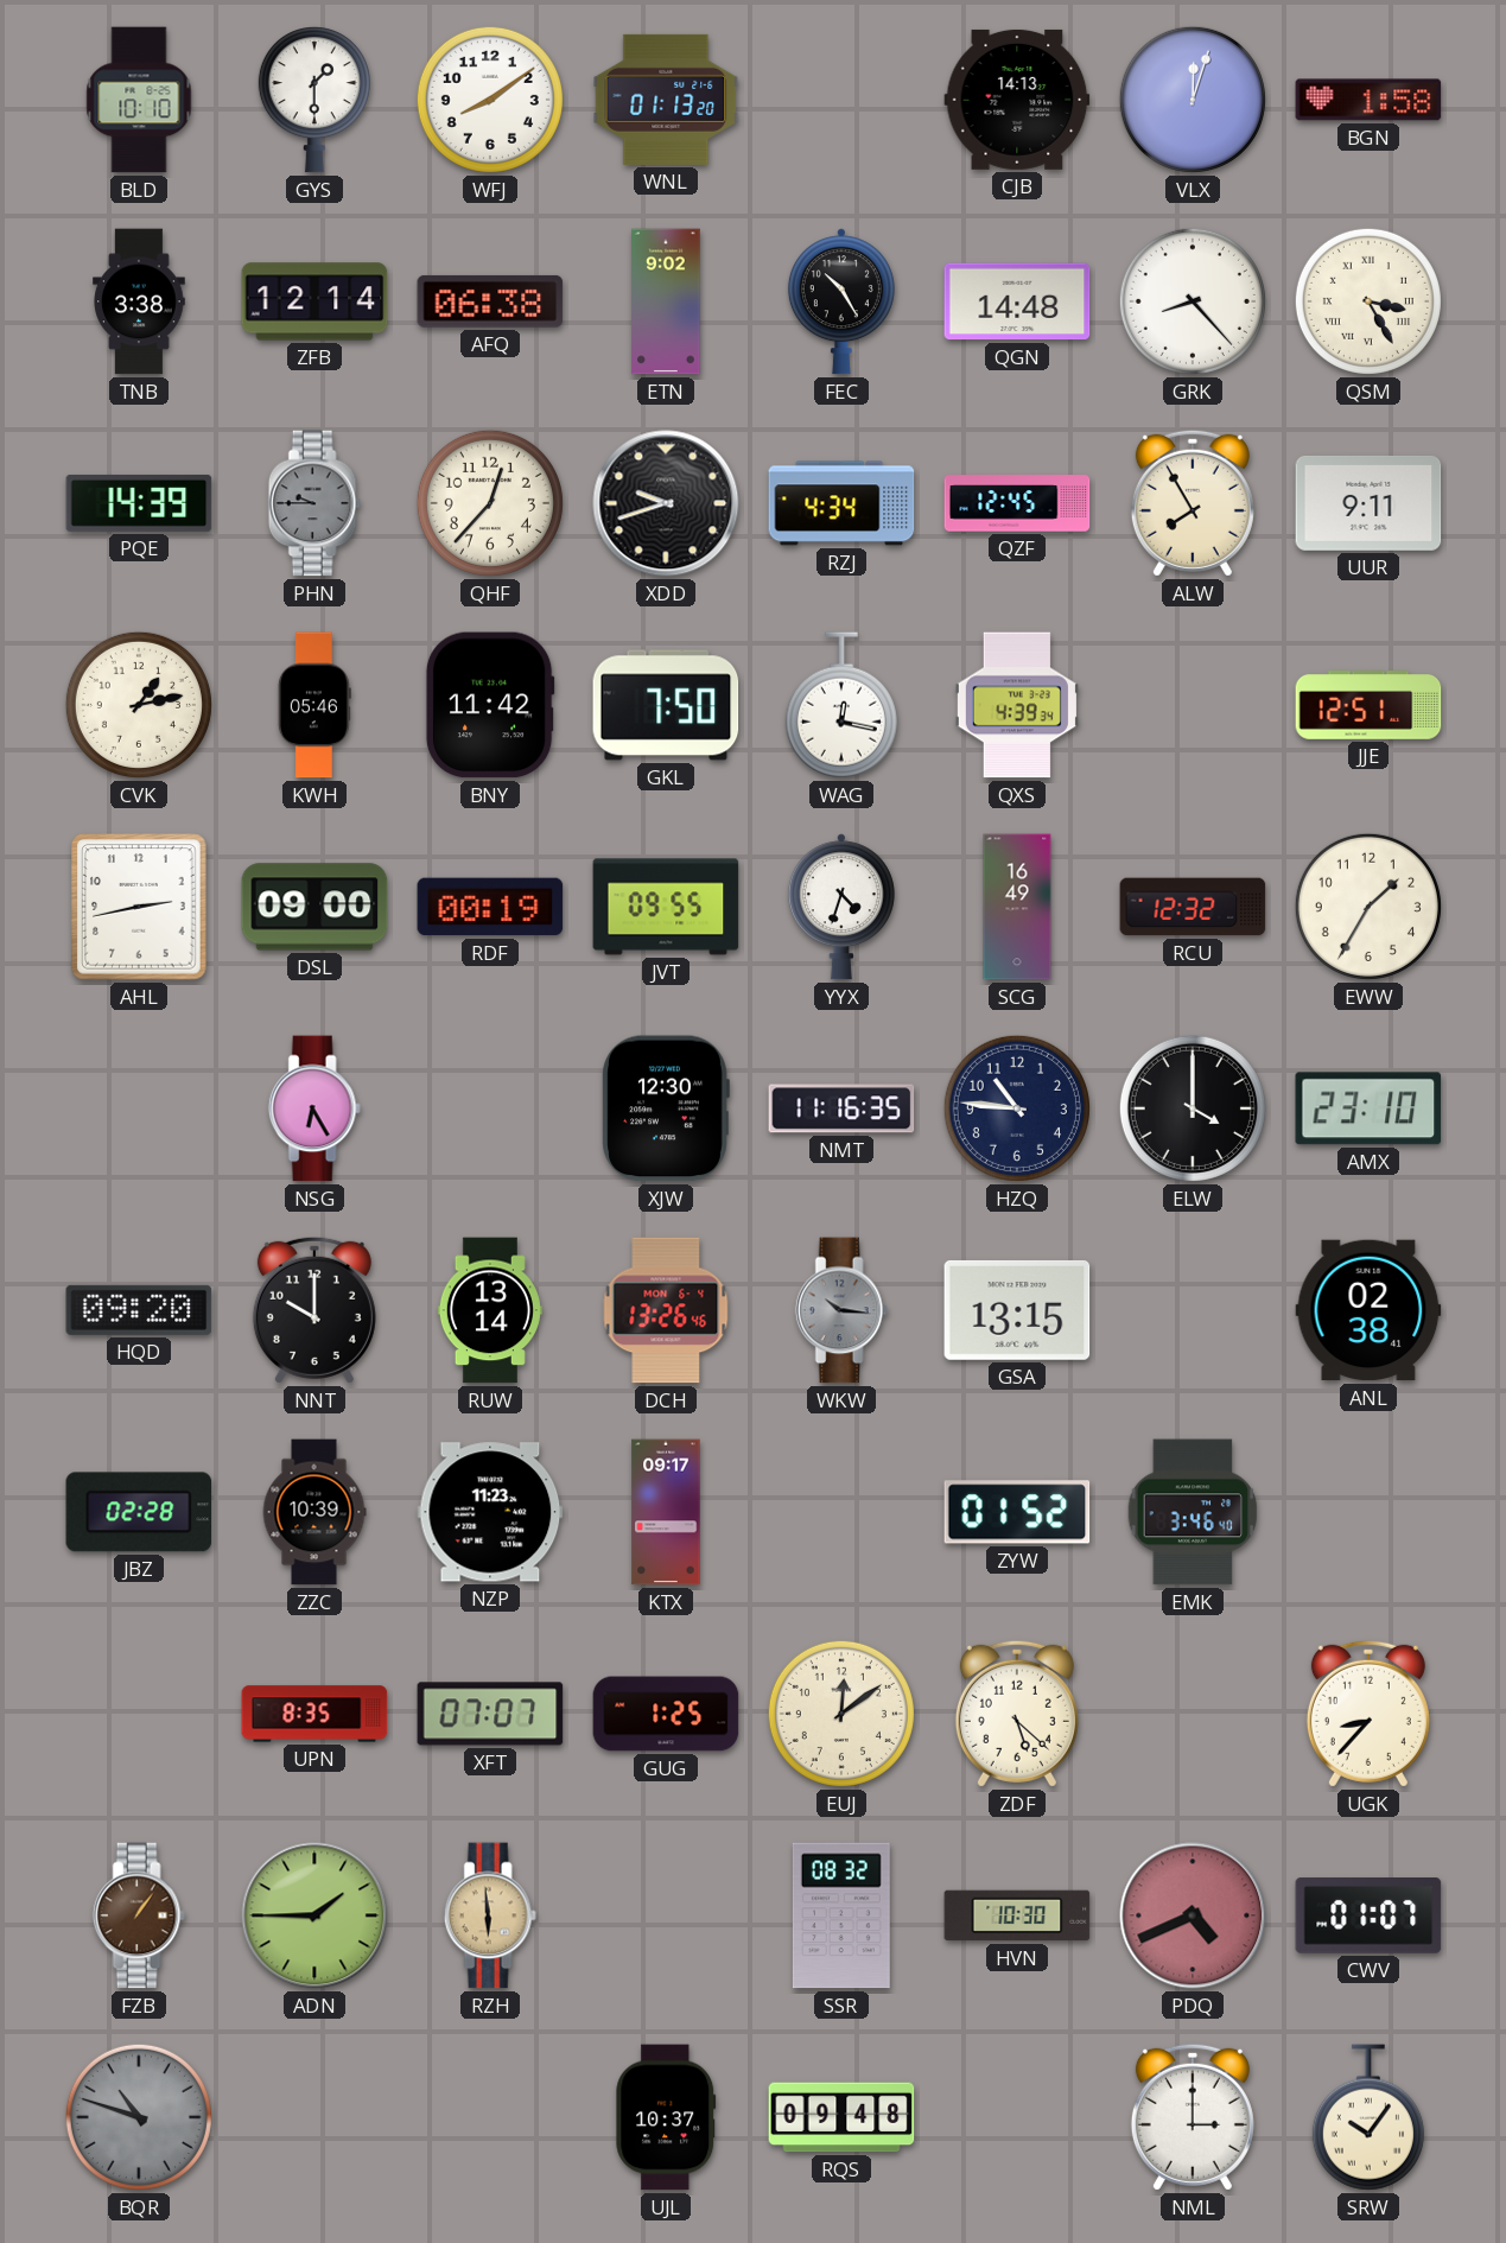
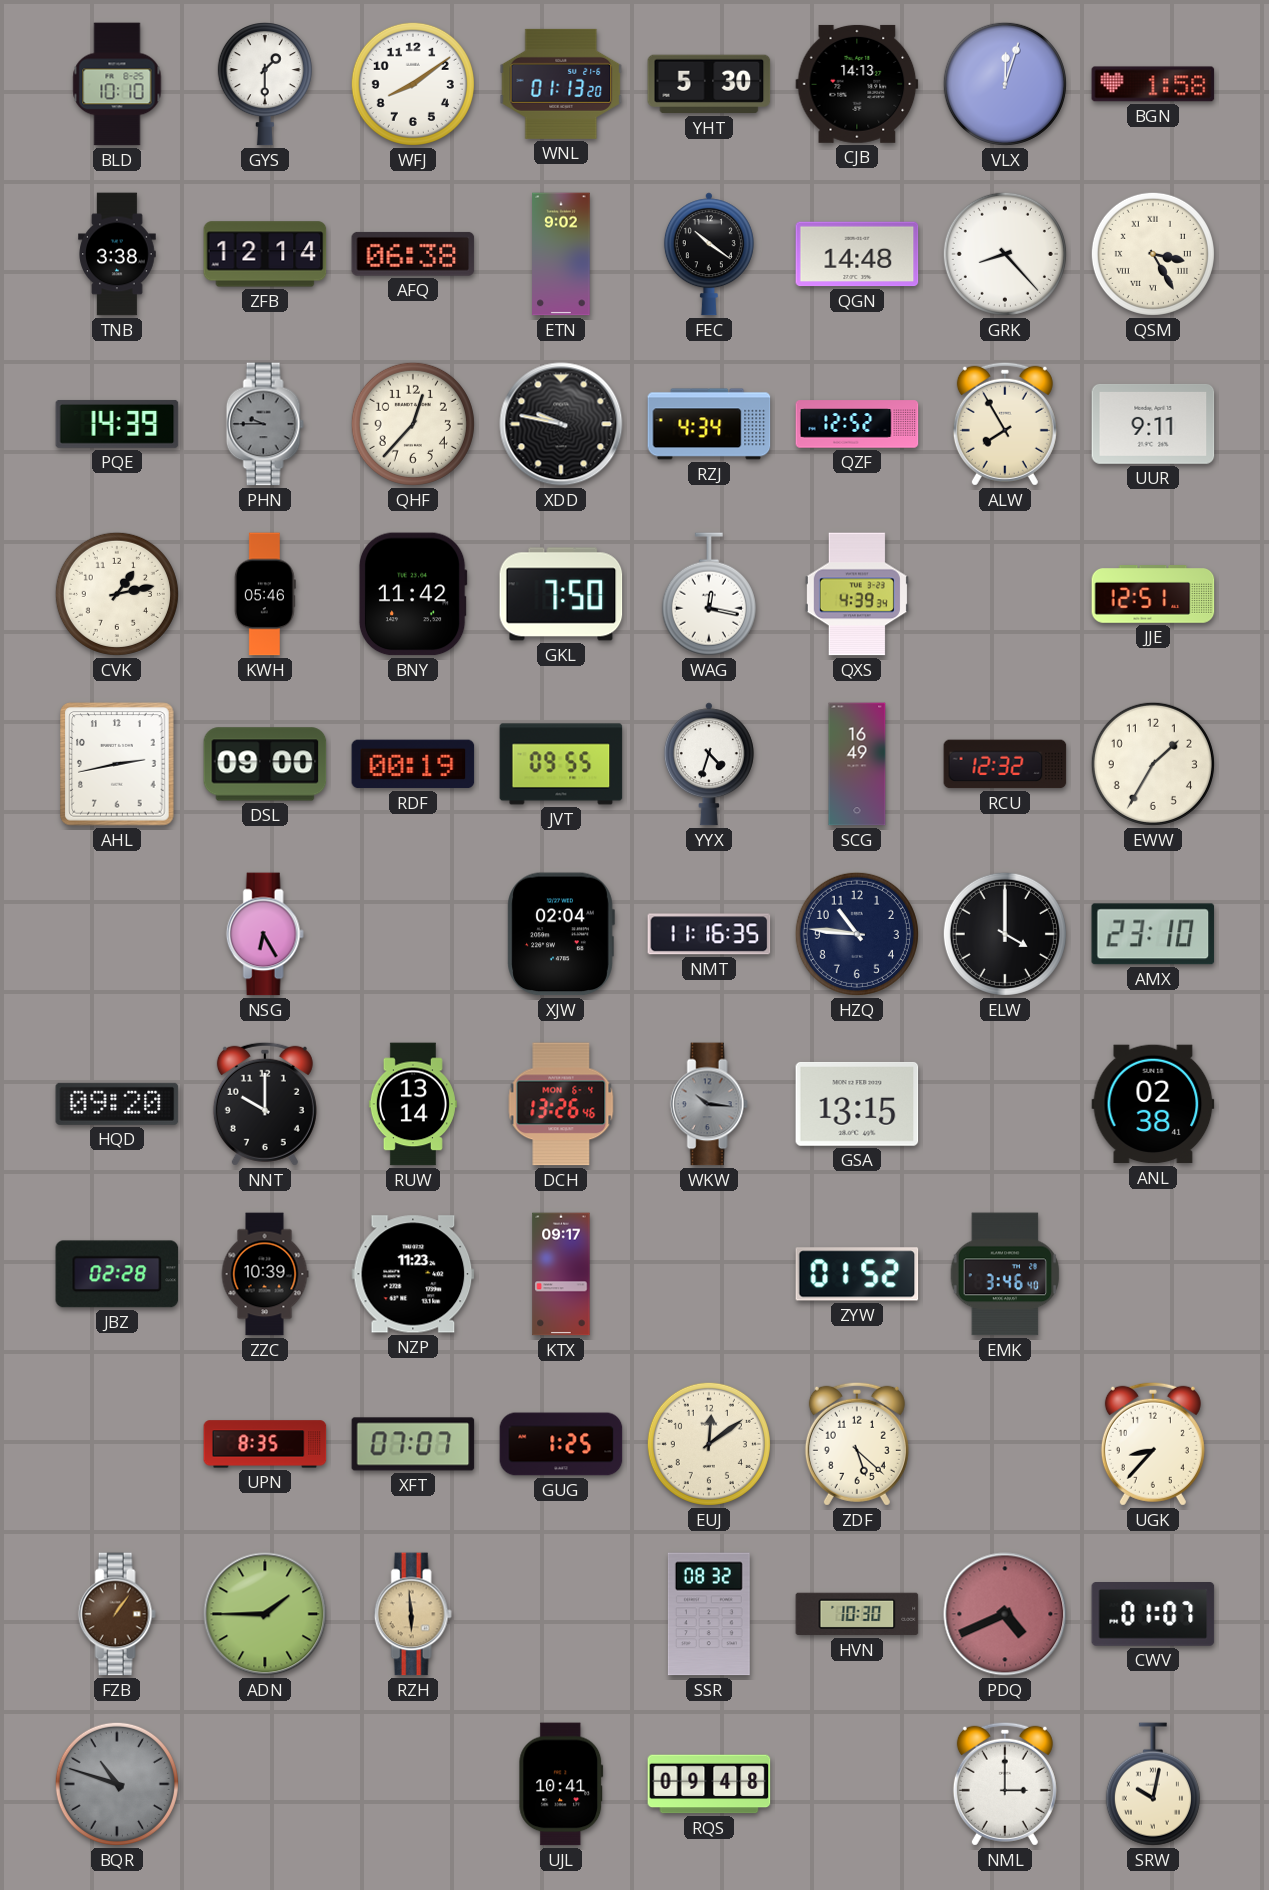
YHT: none -> 5:30 (709, 84)
FEC: 10:25 -> 10:21 (709, 254)
XDD: 9:42 -> 9:47 (561, 424)
QZF: 12:45 -> 12:52 (857, 424)
XJW: 12:30 -> 02:04 (561, 934)
UJL: 10:37 -> 10:41 (561, 1784)
SRW: 10:06 -> 10:02 (1153, 1784)
